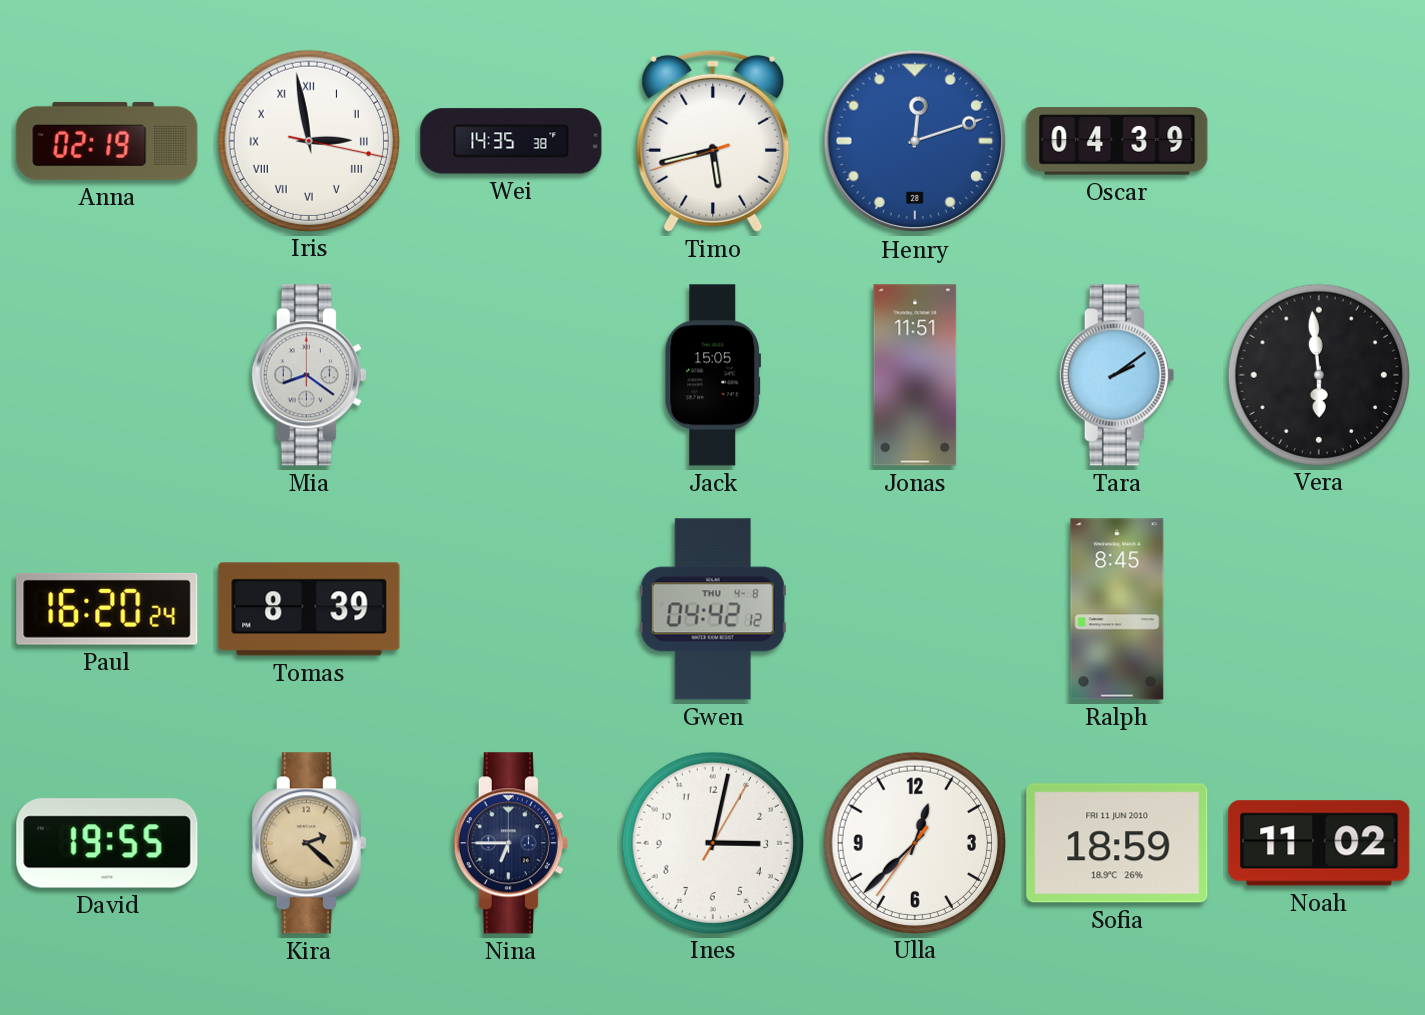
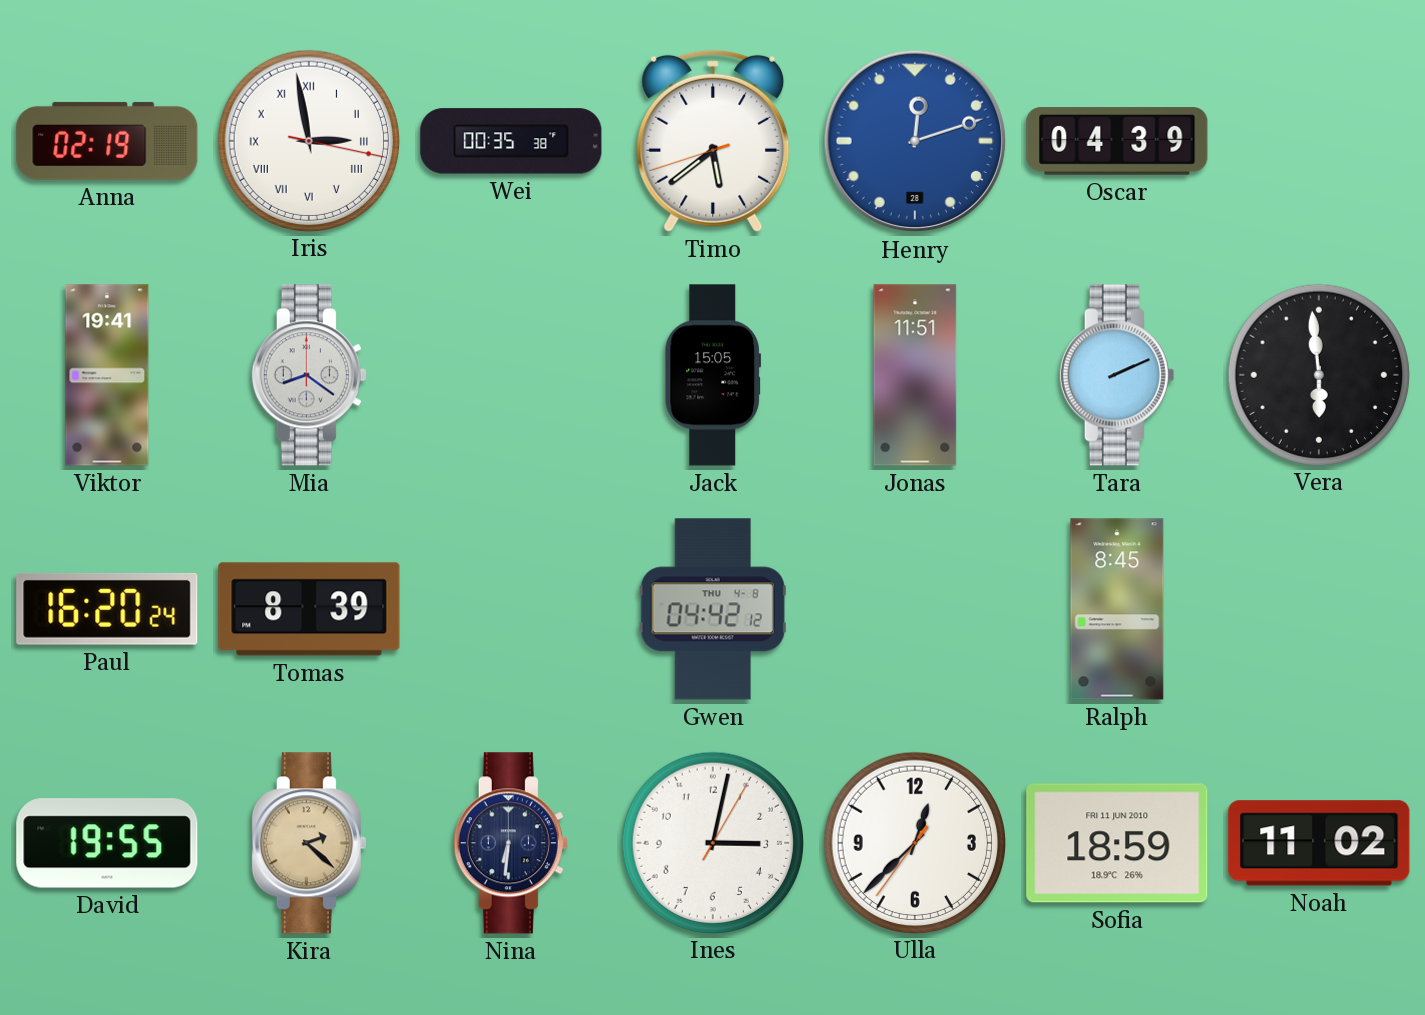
Wei: 14:35 -> 00:35 (511, 141)
Timo: 5:42 -> 5:38 (713, 141)
Viktor: none -> 19:41 (107, 375)
Tara: 2:09 -> 2:11 (1117, 375)
Nina: 6:45 -> 6:31 (511, 843)
